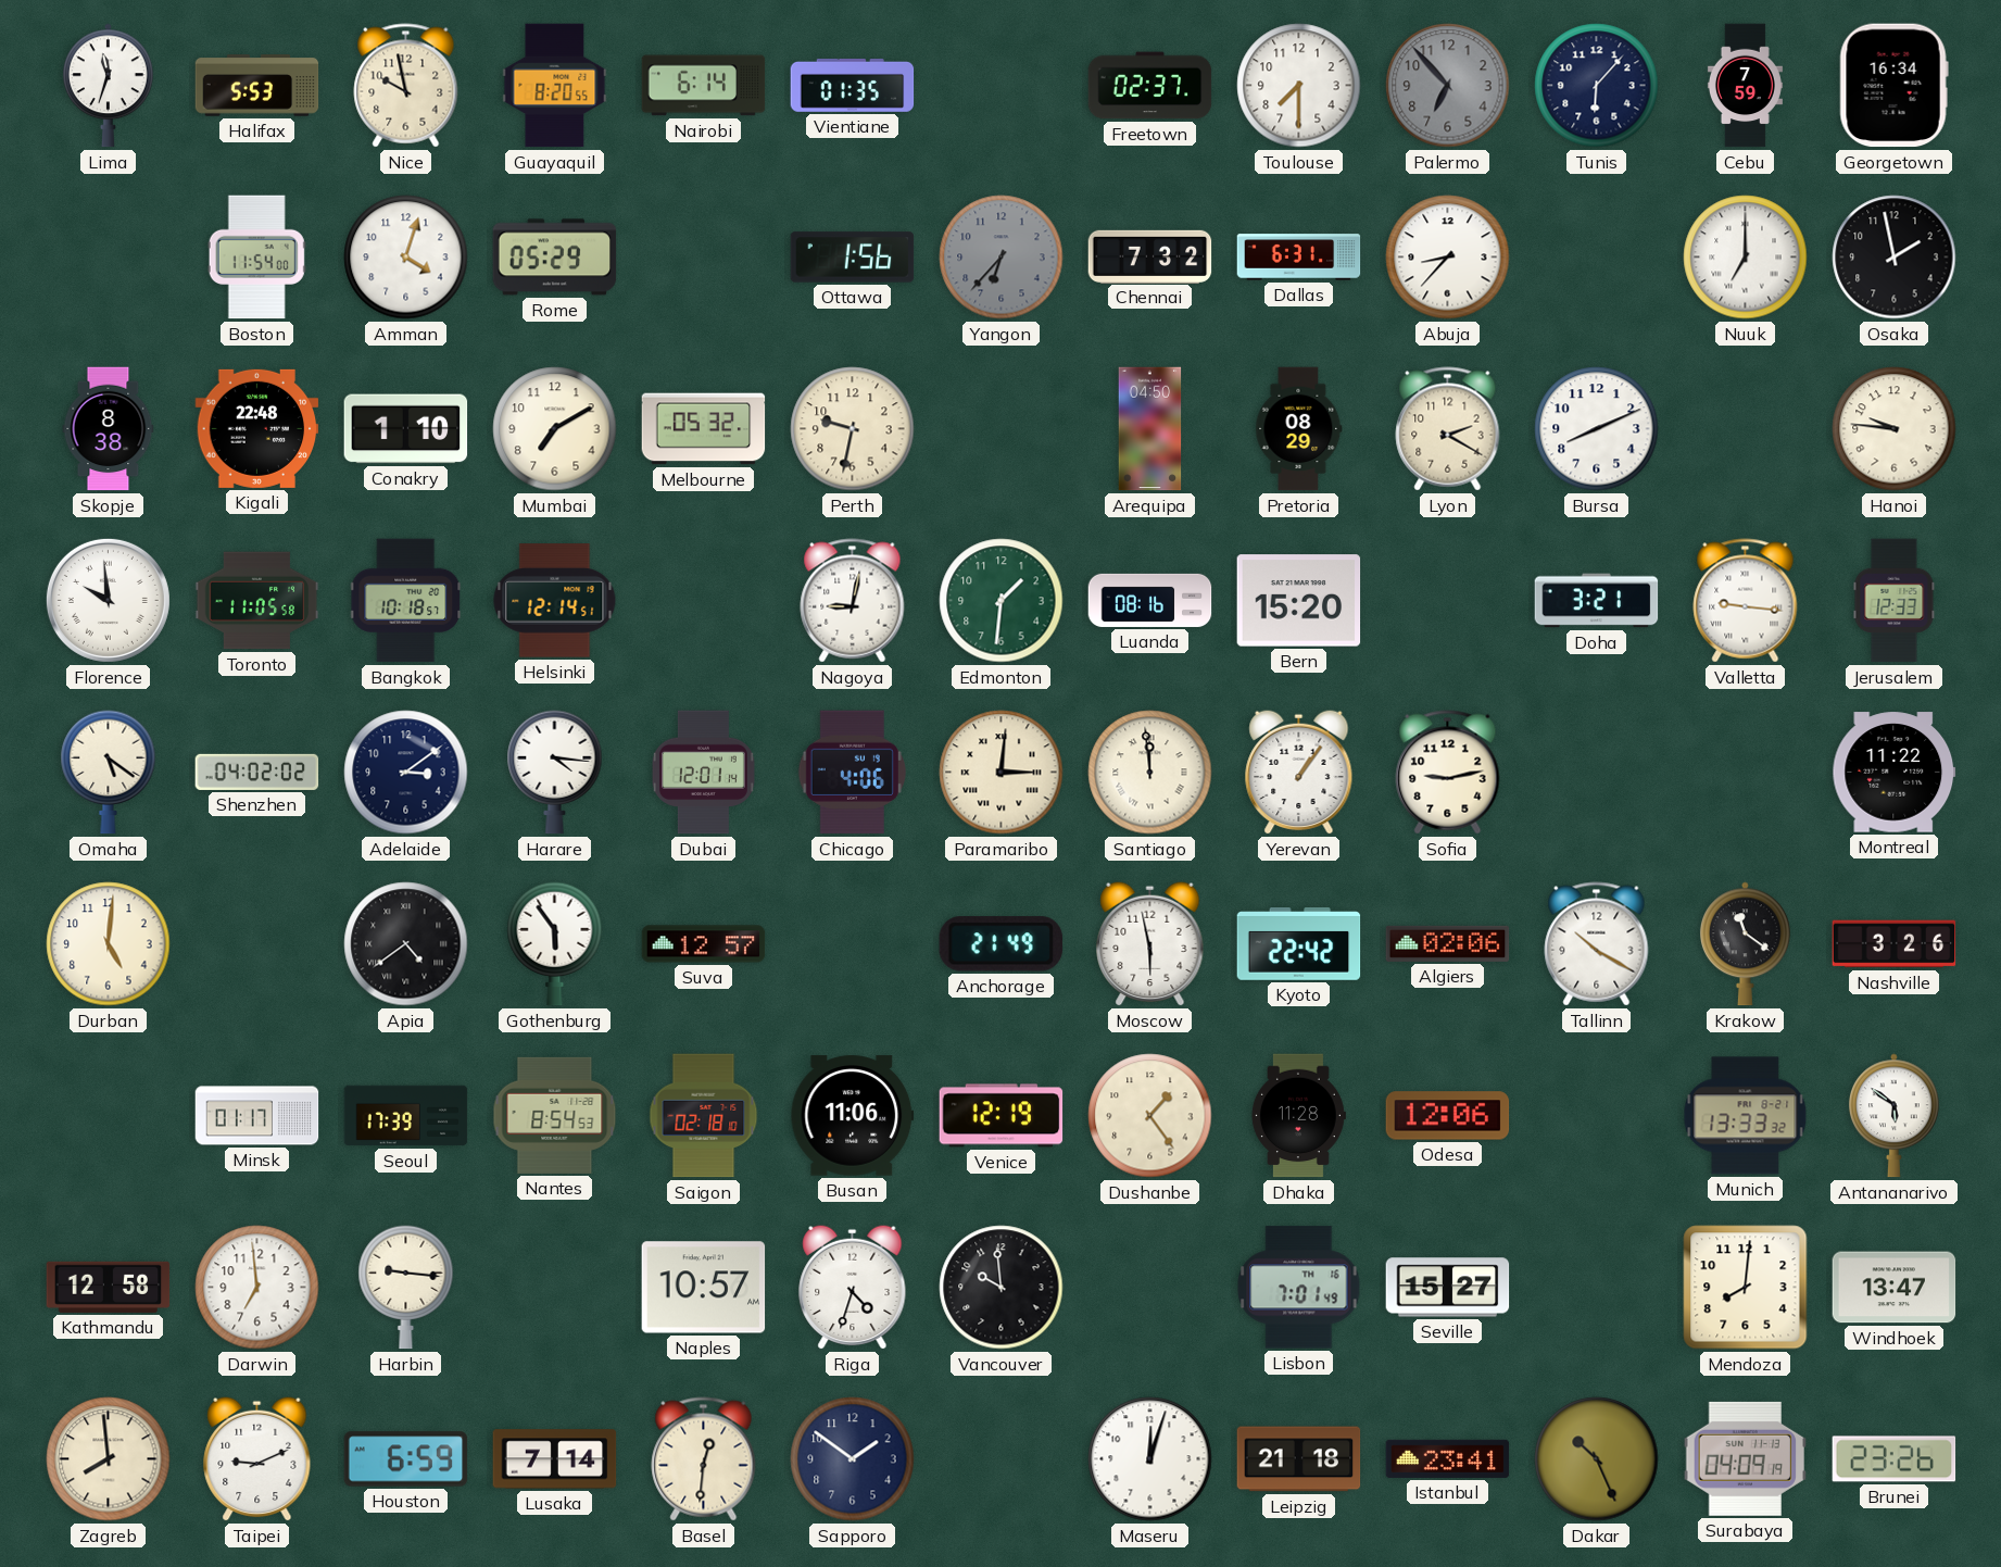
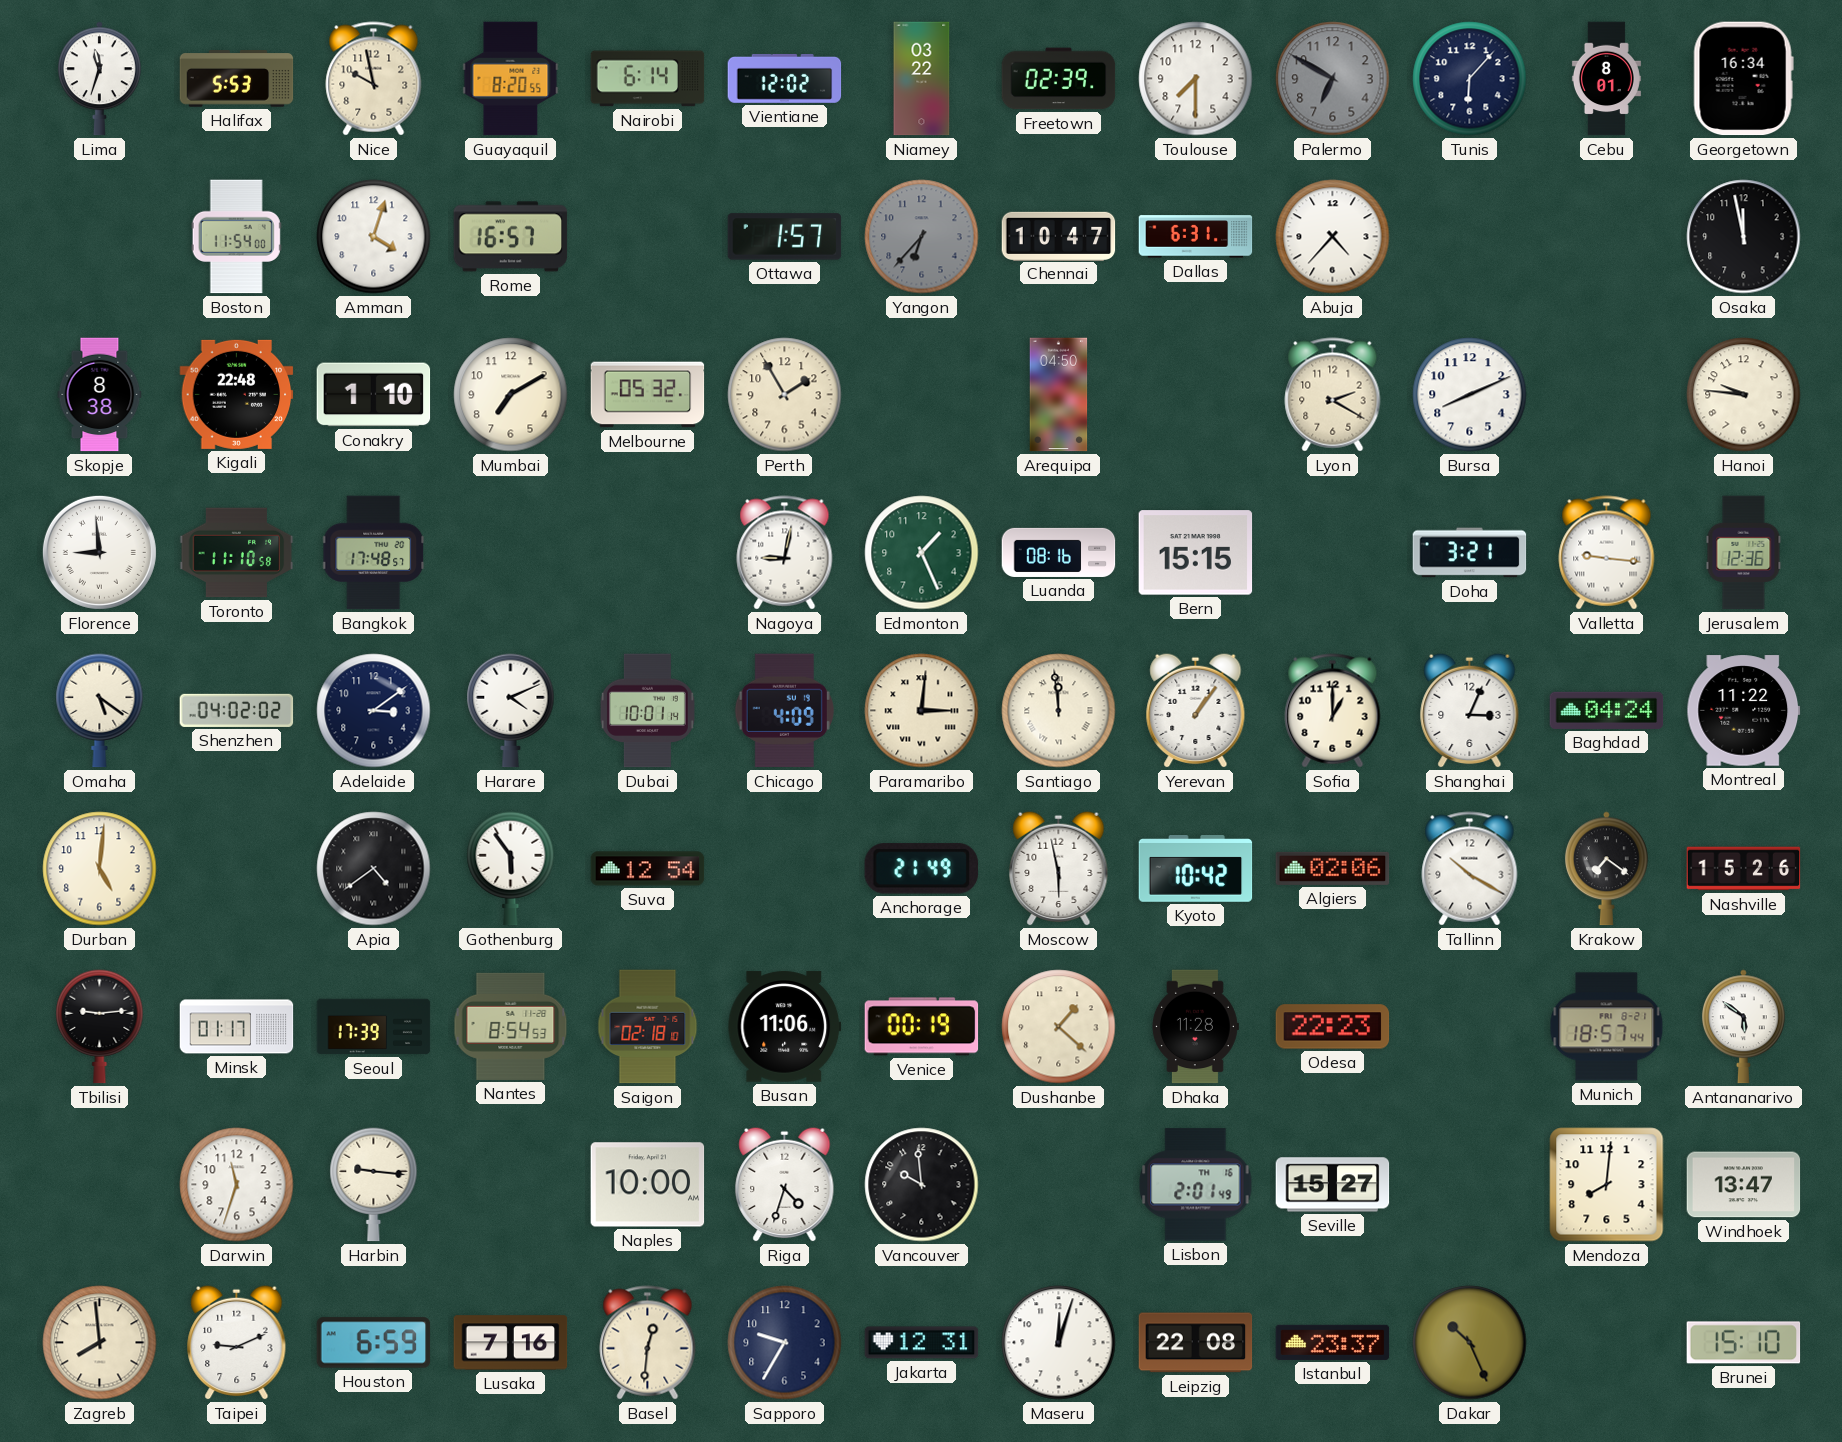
Vientiane: 01:35 -> 12:02 (785, 78)
Niamey: none -> 03:22 (922, 79)
Freetown: 02:37 -> 02:39 (1059, 79)
Palermo: 6:53 -> 6:50 (1333, 79)
Cebu: 7:59 -> 8:01 (1606, 79)
Rome: 05:29 -> 16:57 (511, 237)
Ottawa: 1:56 -> 1:57 (785, 237)
Chennai: 7:32 -> 10:47 (1059, 236)
Abuja: 8:37 -> 4:37 (1333, 237)
Nuuk: 7:00 -> none (1746, 258)
Osaka: 1:58 -> 11:58 (1744, 237)
Perth: 9:32 -> 1:55 (785, 395)
Pretoria: 08:29 -> none (1299, 429)
Florence: 9:59 -> 8:59 (99, 552)
Toronto: 11:05 -> 11:10 (237, 553)
Bangkok: 10:18 -> 17:48 (374, 553)
Helsinki: 12:14 -> none (555, 601)
Edmonton: 1:31 -> 1:26 (922, 553)
Bern: 15:20 -> 15:15 (1196, 553)
Jerusalem: 12:33 -> 12:36 (1744, 553)
Harare: 4:16 -> 4:11 (511, 711)
Dubai: 12:01 -> 10:01 (647, 711)
Chicago: 4:06 -> 4:09 (784, 711)
Sofia: 9:13 -> 1:00 (1333, 711)
Shanghai: none -> 3:04 (1470, 710)
Baghdad: none -> 04:24 (1607, 710)
Suva: 12:57 -> 12:54 (648, 869)
Kyoto: 22:42 -> 10:42 (1196, 869)
Krakow: 11:21 -> 7:21 (1607, 869)
Nashville: 3:26 -> 15:26 (1744, 869)
Tbilisi: none -> 9:14 (100, 1027)
Venice: 12:19 -> 00:19 (922, 1027)
Dushanbe: 1:24 -> 1:22 (1059, 1027)
Odesa: 12:06 -> 22:23 (1333, 1027)
Munich: 13:33 -> 18:57 (1607, 1027)
Kathmandu: 12:58 -> none (109, 1287)
Darwin: 6:59 -> 11:33 (237, 1185)
Naples: 10:57 -> 10:00 (648, 1185)
Lisbon: 7:01 -> 2:01 (1196, 1185)
Lusaka: 7:14 -> 7:16 (511, 1343)
Sapporo: 1:51 -> 9:35 (785, 1343)
Jakarta: none -> 12:31 (922, 1343)
Leipzig: 21:18 -> 22:08 (1196, 1343)
Istanbul: 23:41 -> 23:37 (1333, 1342)
Surabaya: 04:09 -> none (1746, 1458)
Brunei: 23:26 -> 15:10 (1744, 1343)
